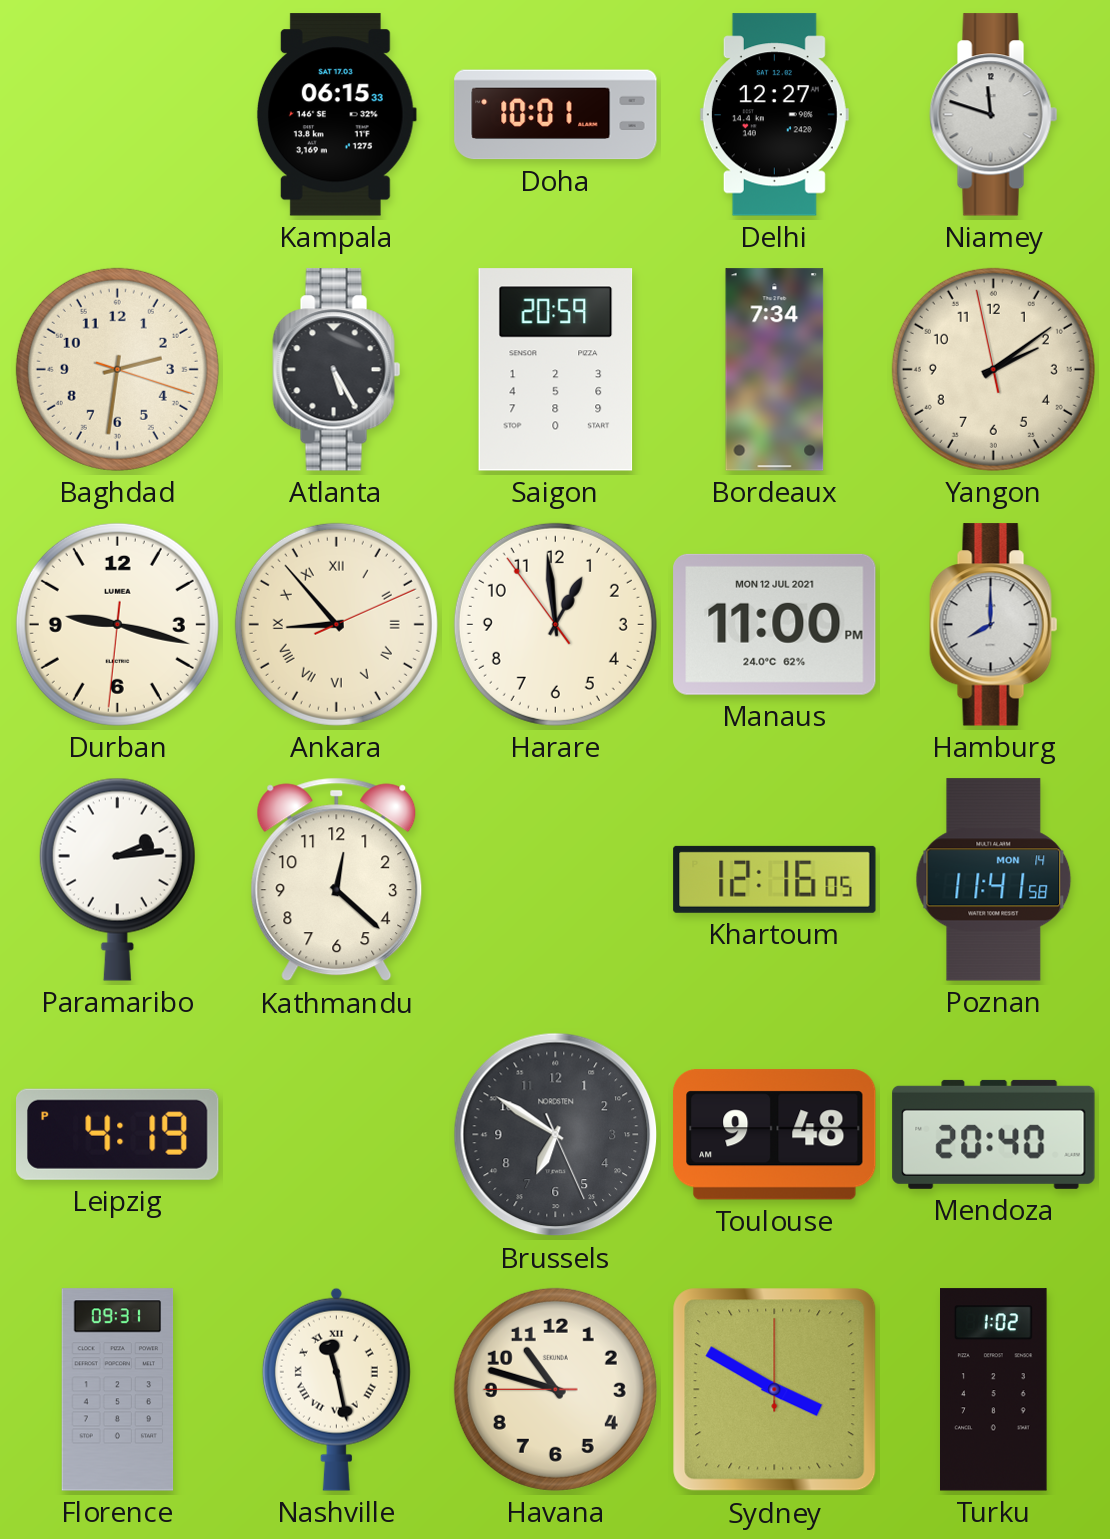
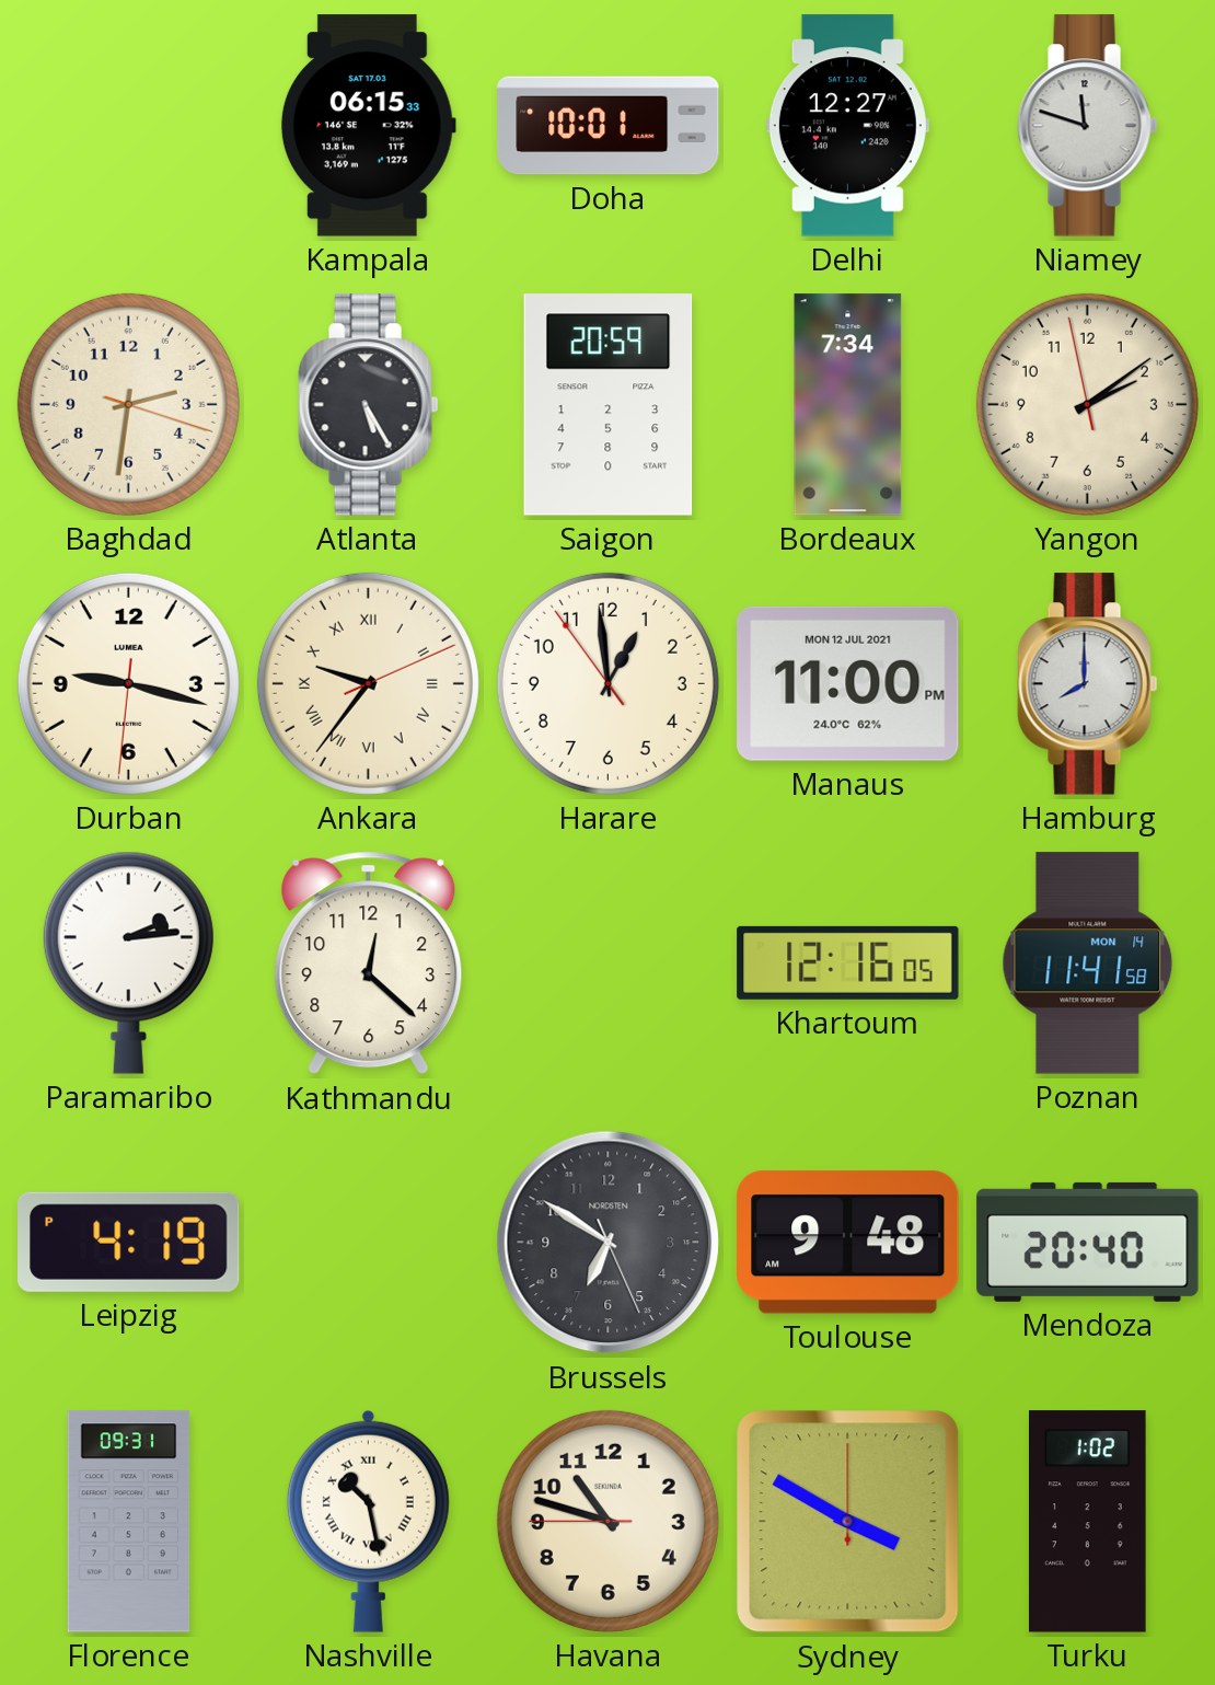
Ankara: 8:53 -> 9:36 (368, 683)
Nashville: 11:28 -> 10:28 (368, 1521)
